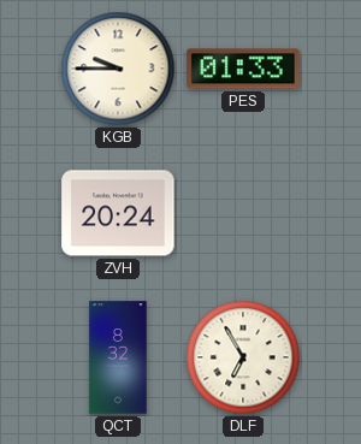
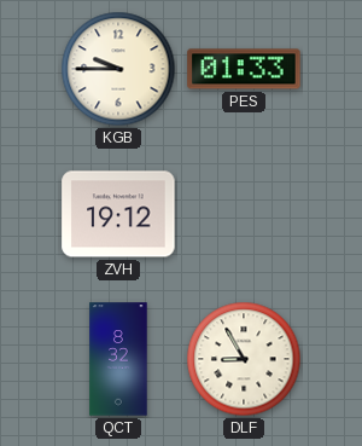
ZVH: 20:24 -> 19:12 (118, 214)
DLF: 6:55 -> 8:55 (244, 359)
